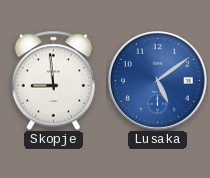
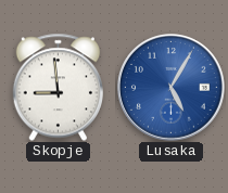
Lusaka: 5:09 -> 5:05 (172, 88)
